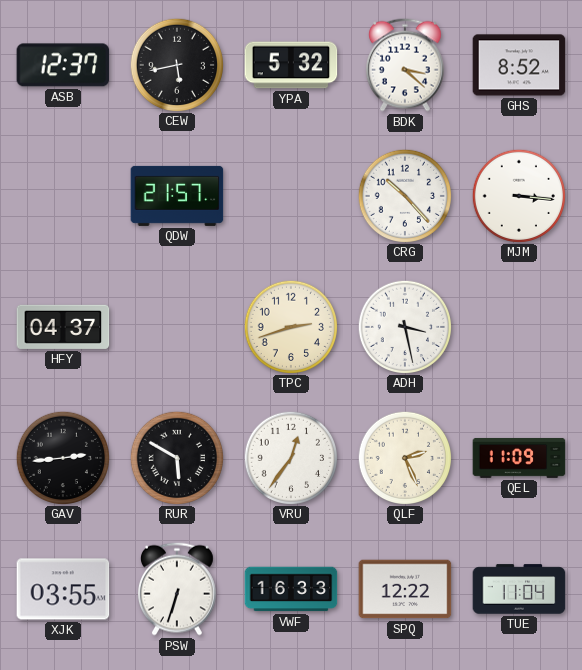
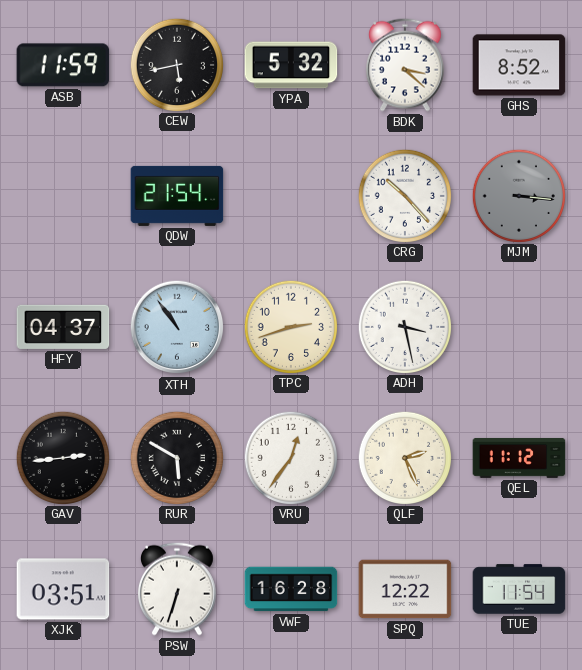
ASB: 12:37 -> 11:59 (63, 65)
QDW: 21:57 -> 21:54 (177, 196)
MJM dial: white -> grey (518, 195)
XTH: none -> 10:54 (177, 327)
QEL: 11:09 -> 11:12 (519, 458)
XJK: 03:55 -> 03:51 (63, 589)
VWF: 16:33 -> 16:28 (291, 589)
TUE: 11:04 -> 11:54 (519, 589)
